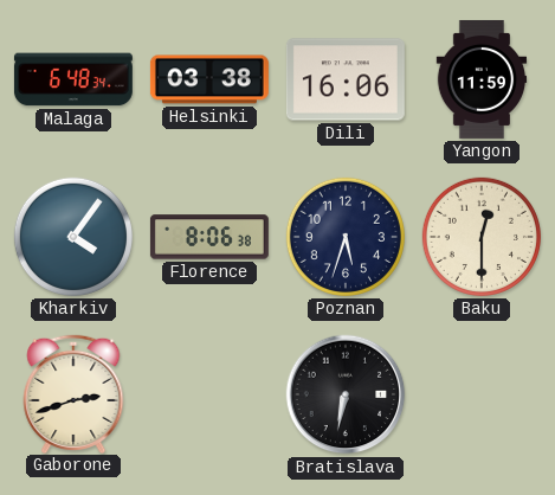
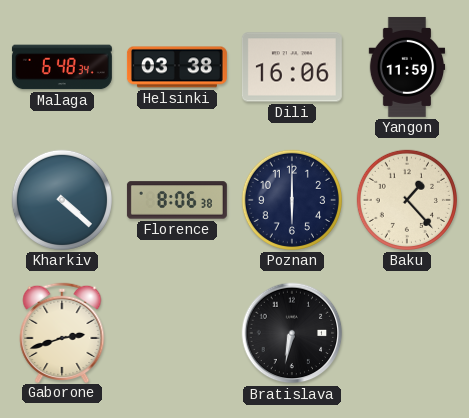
Kharkiv: 4:06 -> 4:22 (62, 200)
Poznan: 5:33 -> 6:00 (292, 200)
Baku: 12:30 -> 1:23 (407, 200)
